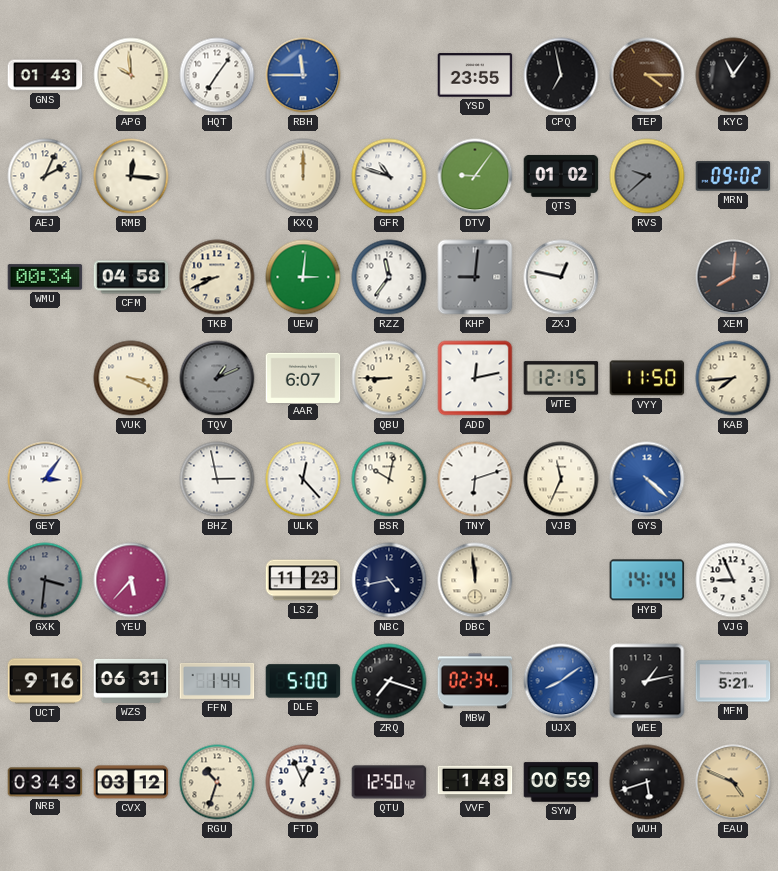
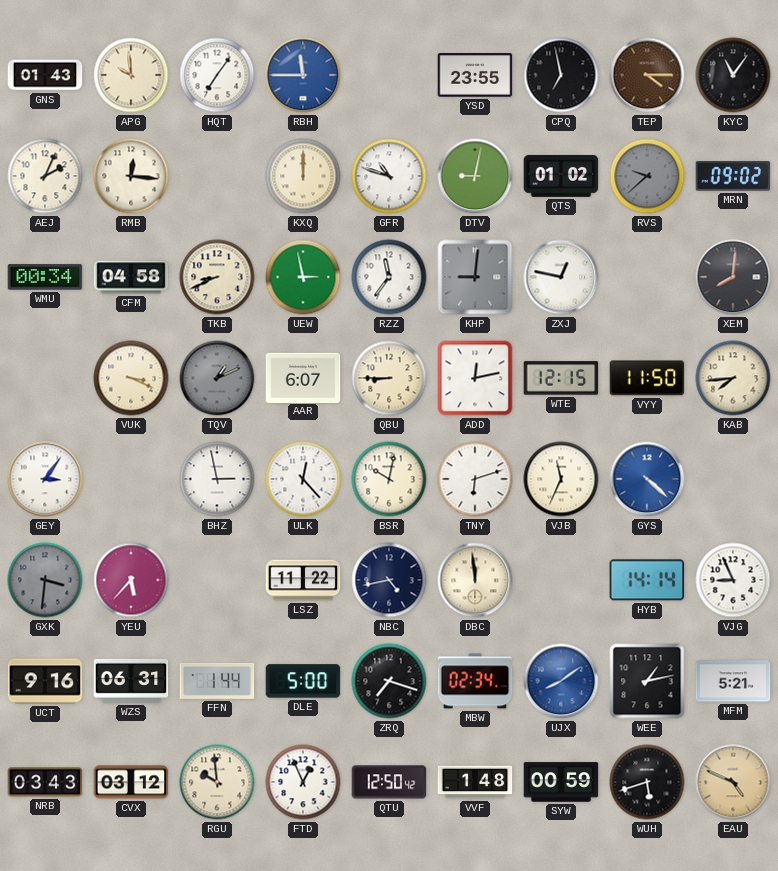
DTV: 9:06 -> 9:02 (475, 176)
UEW: 3:01 -> 2:58 (303, 277)
LSZ: 11:23 -> 11:22 (303, 580)
RGU: 10:33 -> 9:59 (217, 782)
